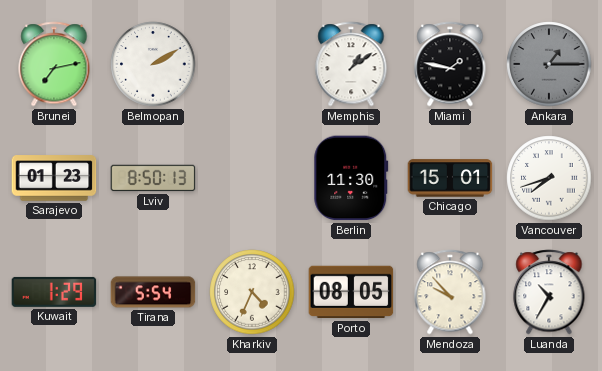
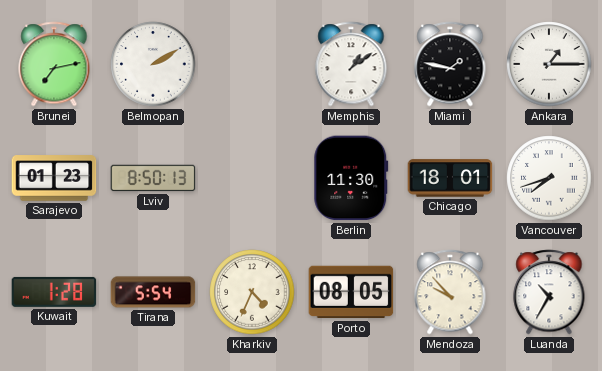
Ankara dial: grey -> white (549, 64)
Chicago: 15:01 -> 18:01 (450, 178)
Kuwait: 1:29 -> 1:28 (54, 292)
